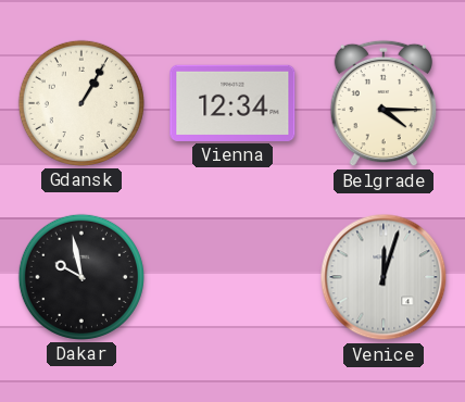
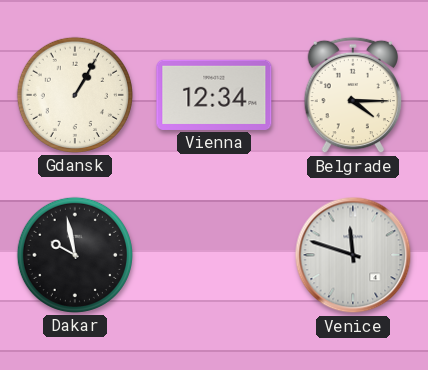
Venice: 12:03 -> 11:48 (353, 255)
